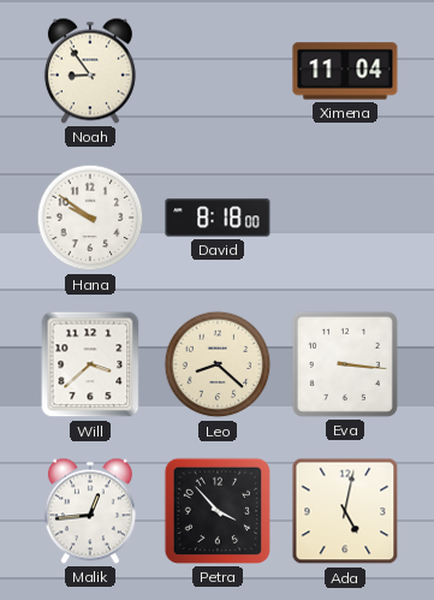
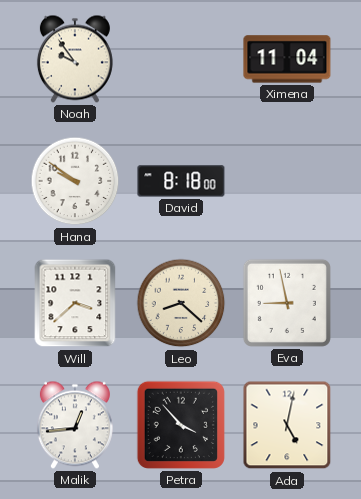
Noah: 8:54 -> 9:54 (75, 59)
Eva: 3:16 -> 8:58 (287, 303)
